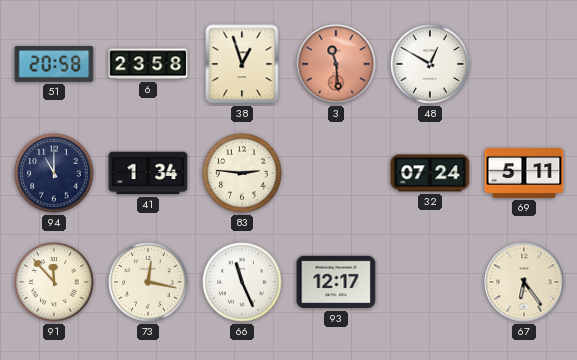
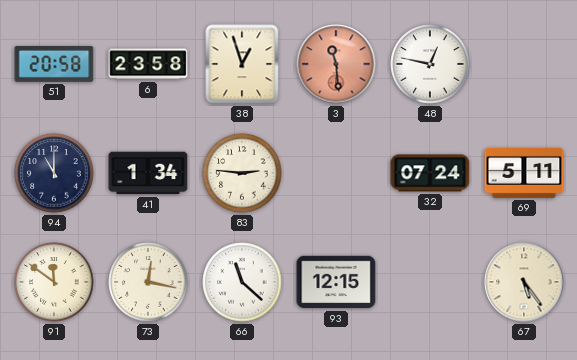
48: 12:50 -> 12:47 (430, 64)
91: 11:53 -> 11:51 (54, 282)
66: 11:26 -> 11:22 (242, 282)
93: 12:17 -> 12:15 (336, 282)
67: 6:24 -> 5:24 (524, 282)
